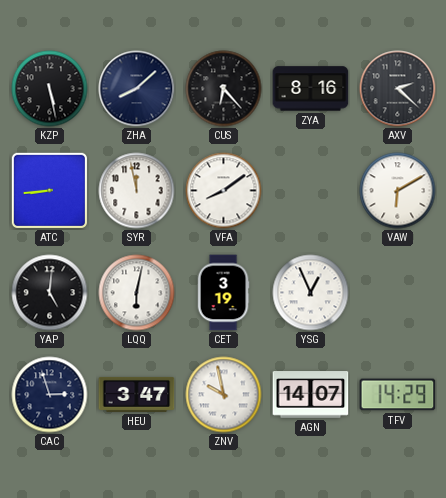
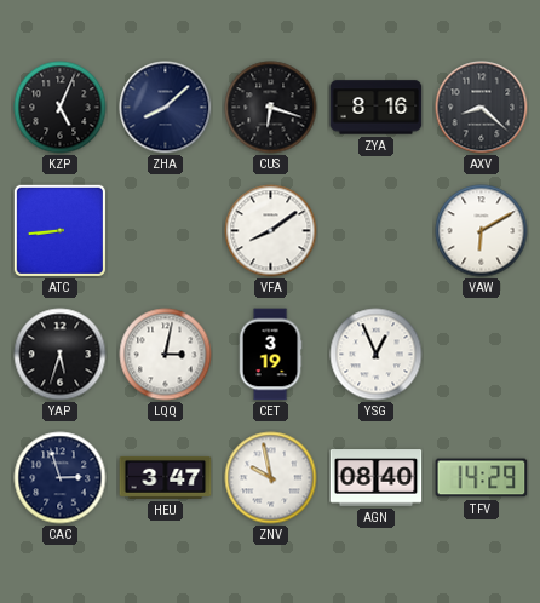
KZP: 5:28 -> 5:04 (61, 108)
CUS: 6:23 -> 6:18 (271, 108)
AXV: 2:22 -> 8:22 (482, 108)
SYR: 11:58 -> none (137, 191)
YAP: 5:01 -> 5:33 (61, 355)
LQQ: 6:02 -> 3:02 (166, 355)
AGN: 14:07 -> 08:40 (377, 478)
